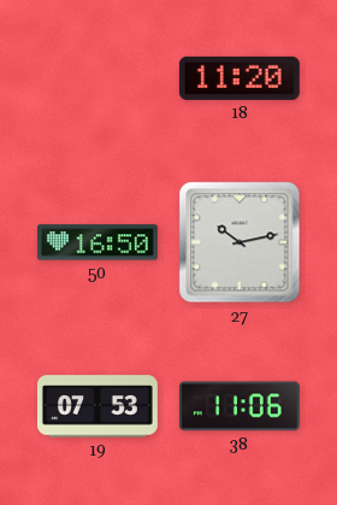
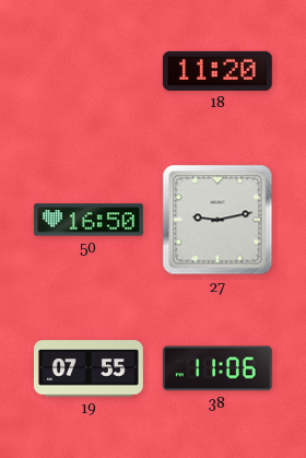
27: 10:13 -> 9:13 (217, 220)
19: 07:53 -> 07:55 (89, 368)
